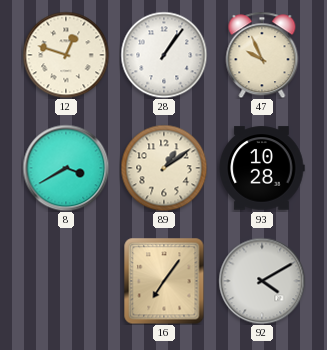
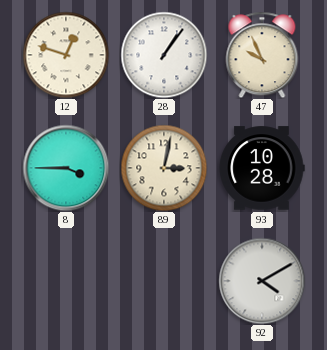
8: 3:40 -> 3:45 (66, 168)
89: 1:09 -> 3:02 (164, 168)
16: 7:06 -> none (164, 281)
